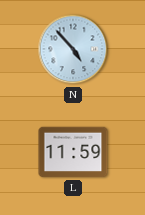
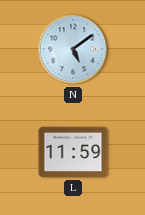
N: 4:53 -> 5:09 (73, 49)
